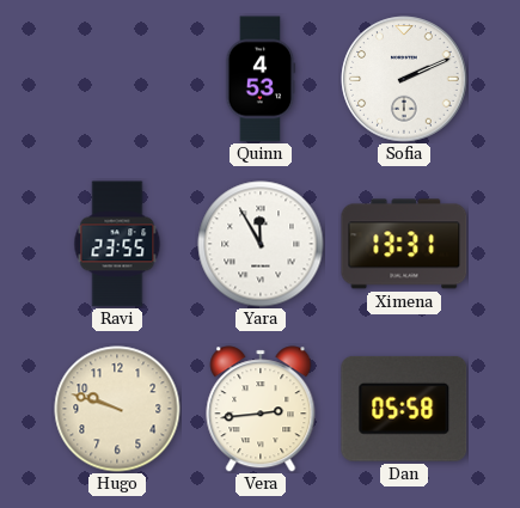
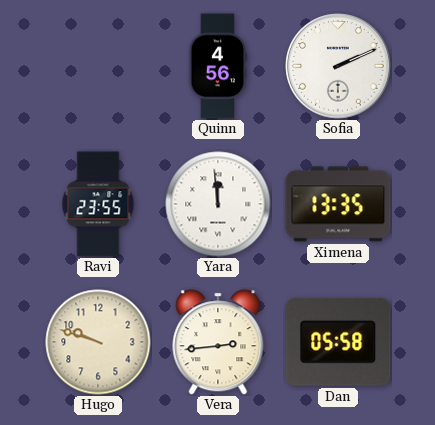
Quinn: 4:53 -> 4:56 (218, 66)
Yara: 11:55 -> 11:59 (218, 204)
Ximena: 13:31 -> 13:35 (338, 204)
